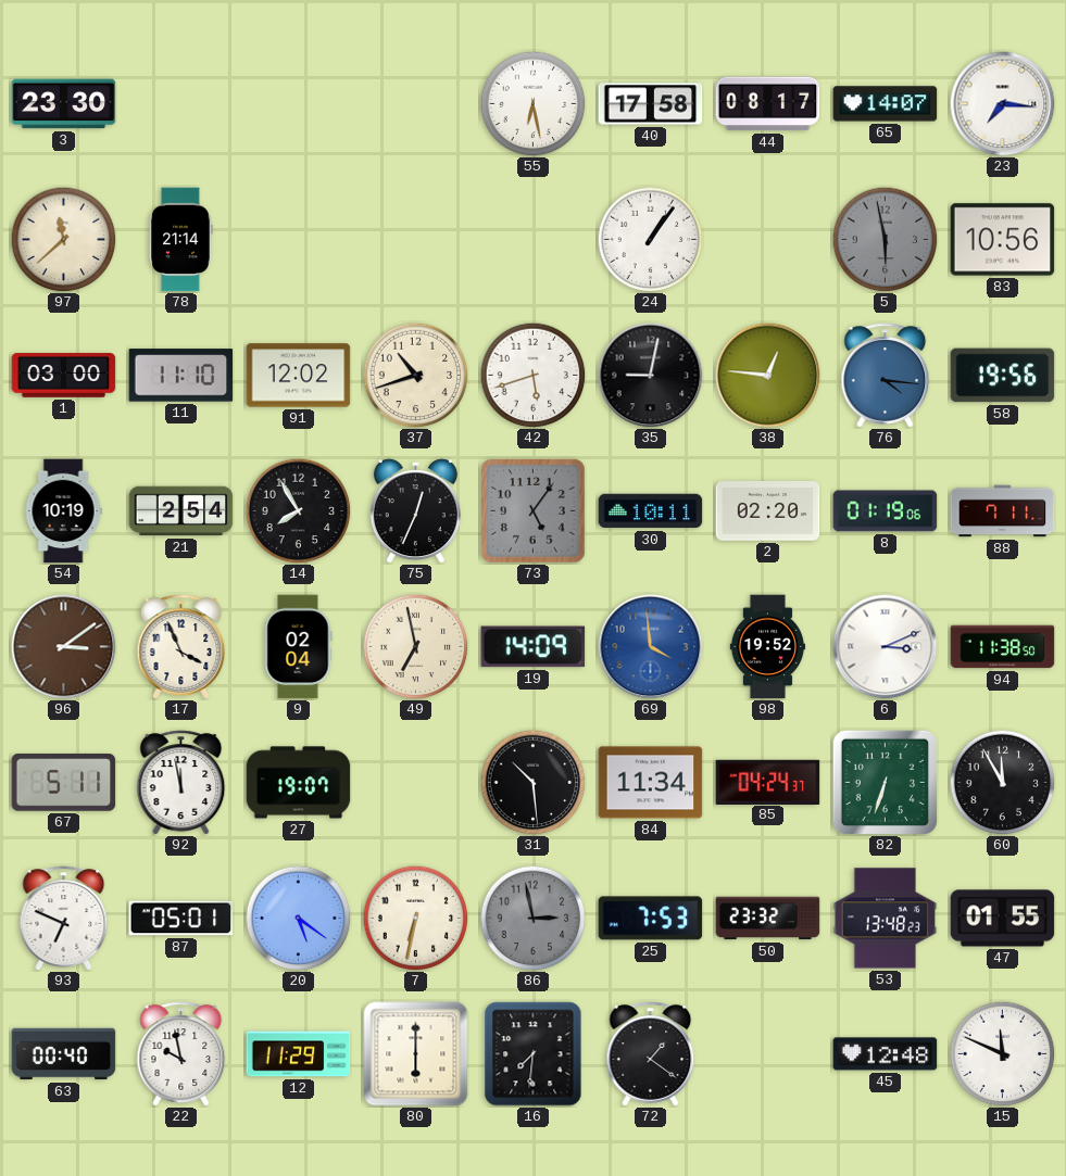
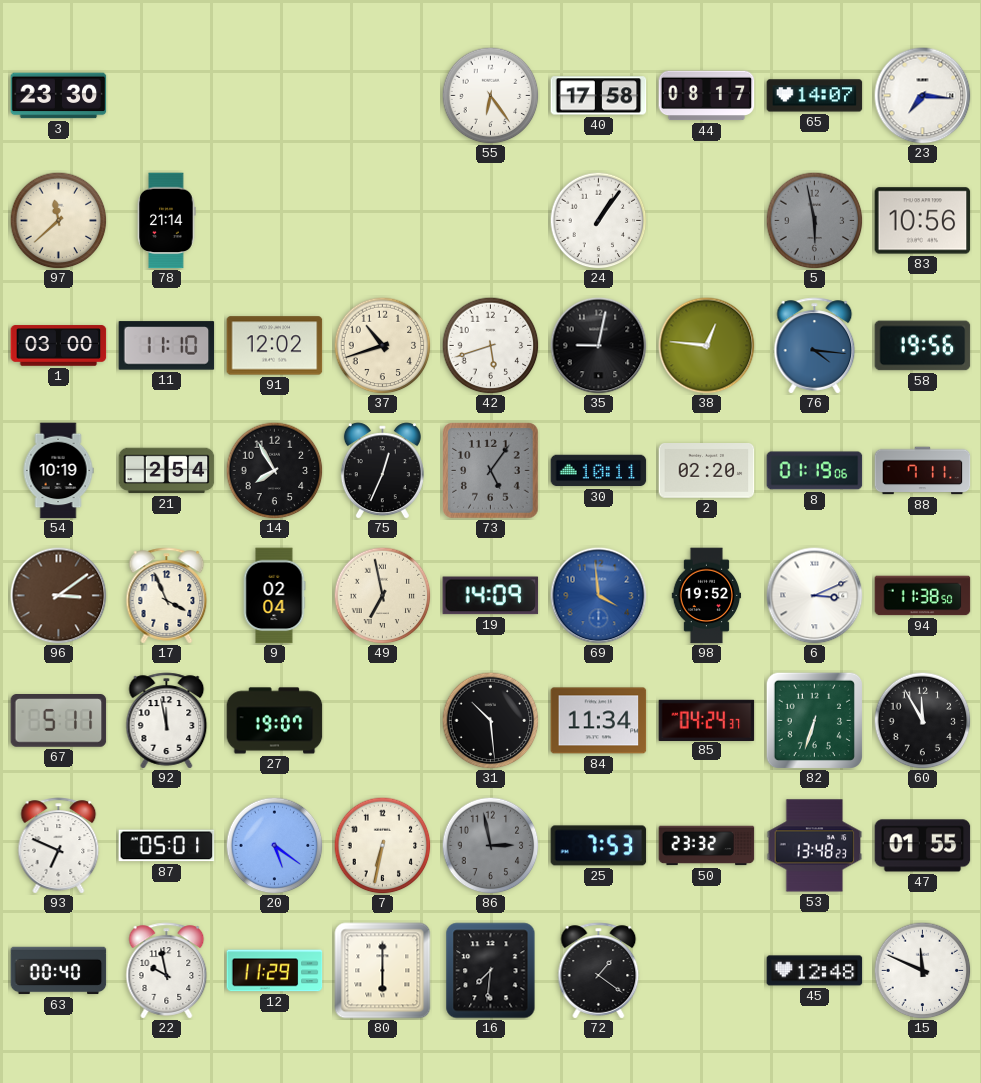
55: 6:28 -> 6:24 (490, 95)
